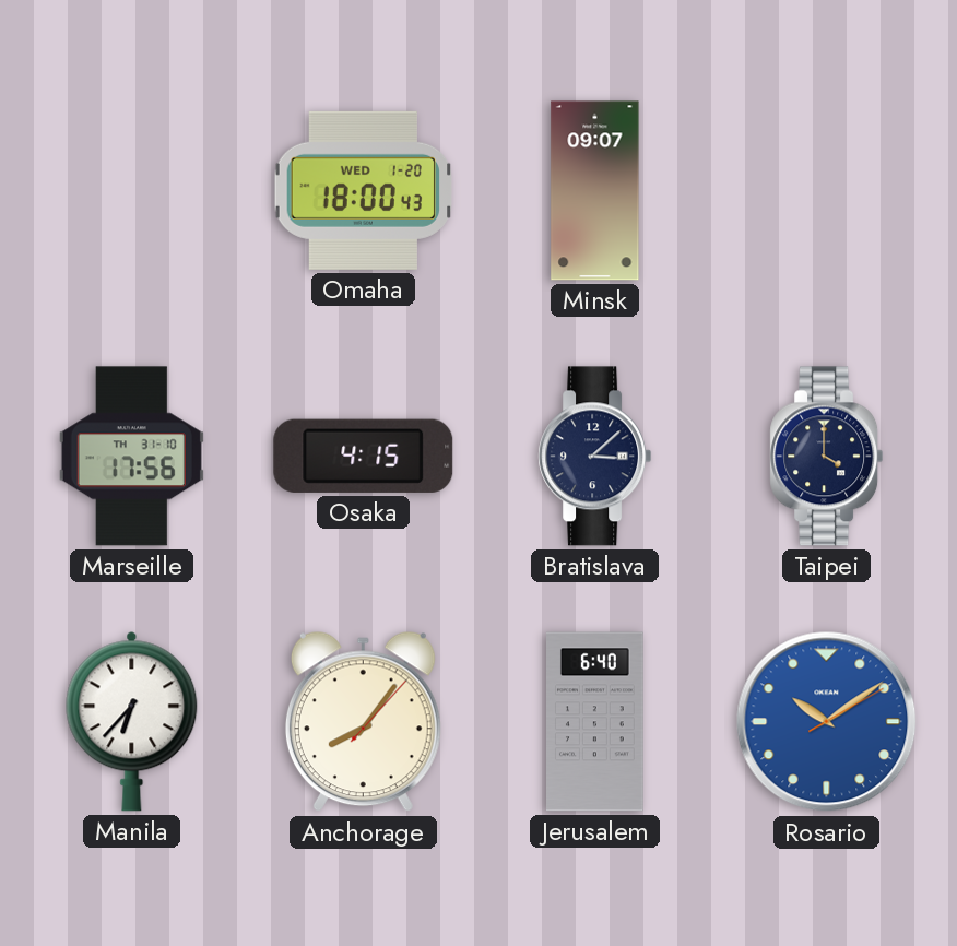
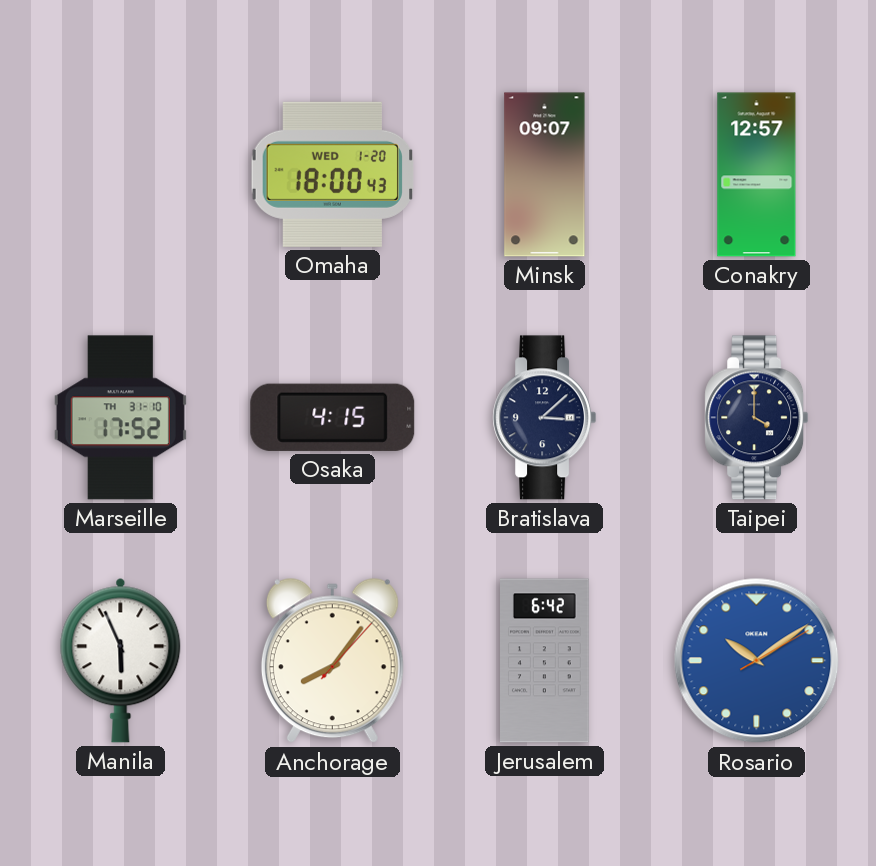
Conakry: none -> 12:57 (757, 175)
Marseille: 17:56 -> 17:52 (120, 418)
Manila: 6:37 -> 5:56 (121, 660)
Jerusalem: 6:40 -> 6:42 (545, 661)
